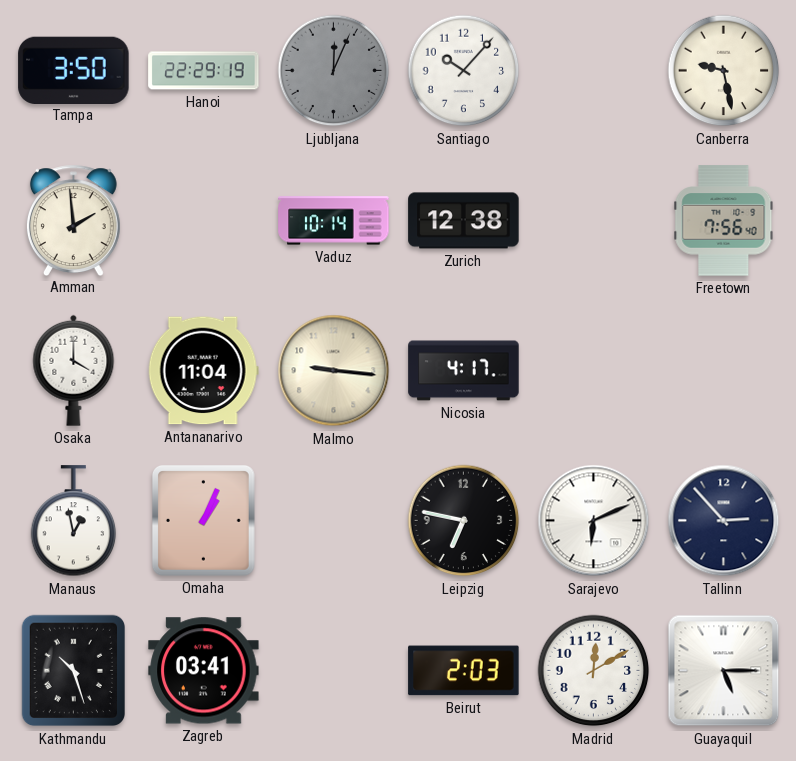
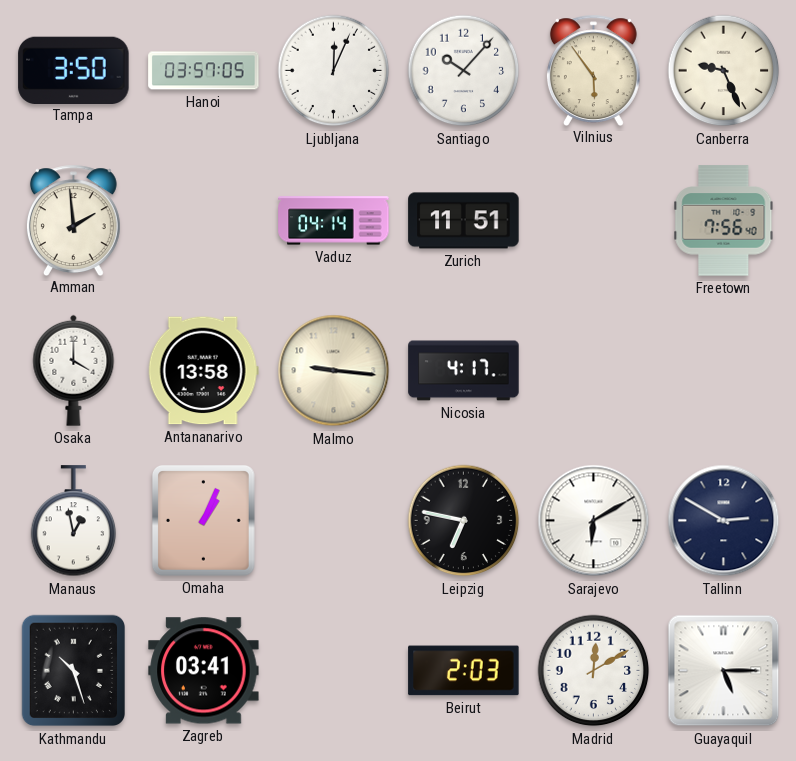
Hanoi: 22:29 -> 03:57 (204, 71)
Ljubljana dial: grey -> white (334, 71)
Vilnius: none -> 5:54 (593, 70)
Canberra: 9:28 -> 9:26 (724, 71)
Vaduz: 10:14 -> 04:14 (334, 221)
Zurich: 12:38 -> 11:51 (464, 221)
Antananarivo: 11:04 -> 13:58 (203, 371)
Sarajevo: 6:11 -> 6:10 (594, 521)
Tallinn: 2:53 -> 2:50 (724, 521)
